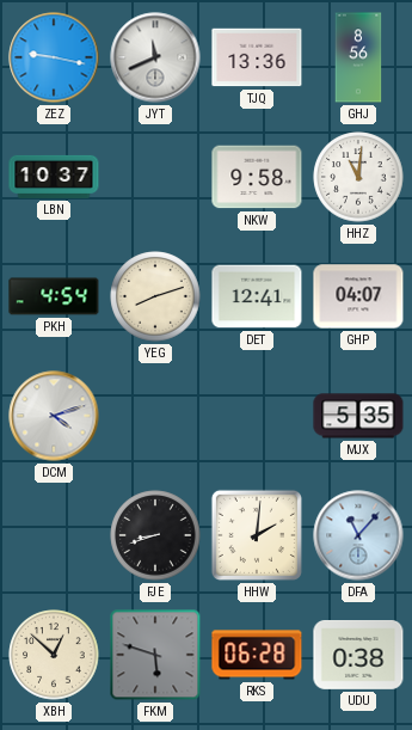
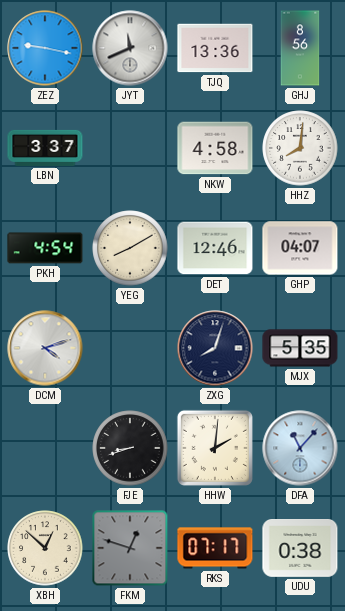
LBN: 10:37 -> 3:37 (45, 148)
NKW: 9:58 -> 4:58 (215, 148)
HHZ: 11:01 -> 8:01 (300, 148)
YEG: 8:12 -> 8:10 (130, 248)
DET: 12:41 -> 12:46 (215, 248)
ZXG: none -> 8:03 (215, 348)
FKM: 5:48 -> 12:48 (130, 548)
RKS: 06:28 -> 07:17 (215, 548)
